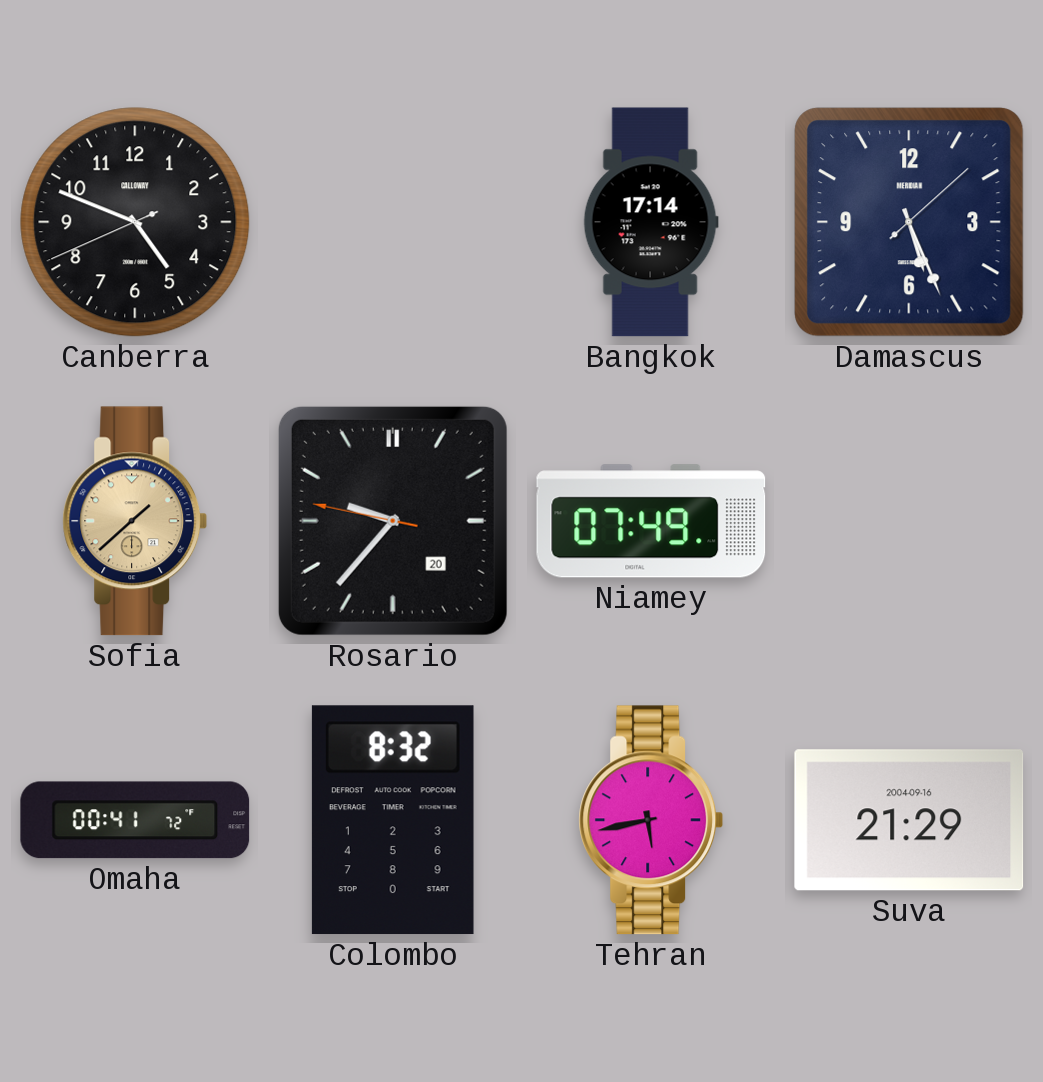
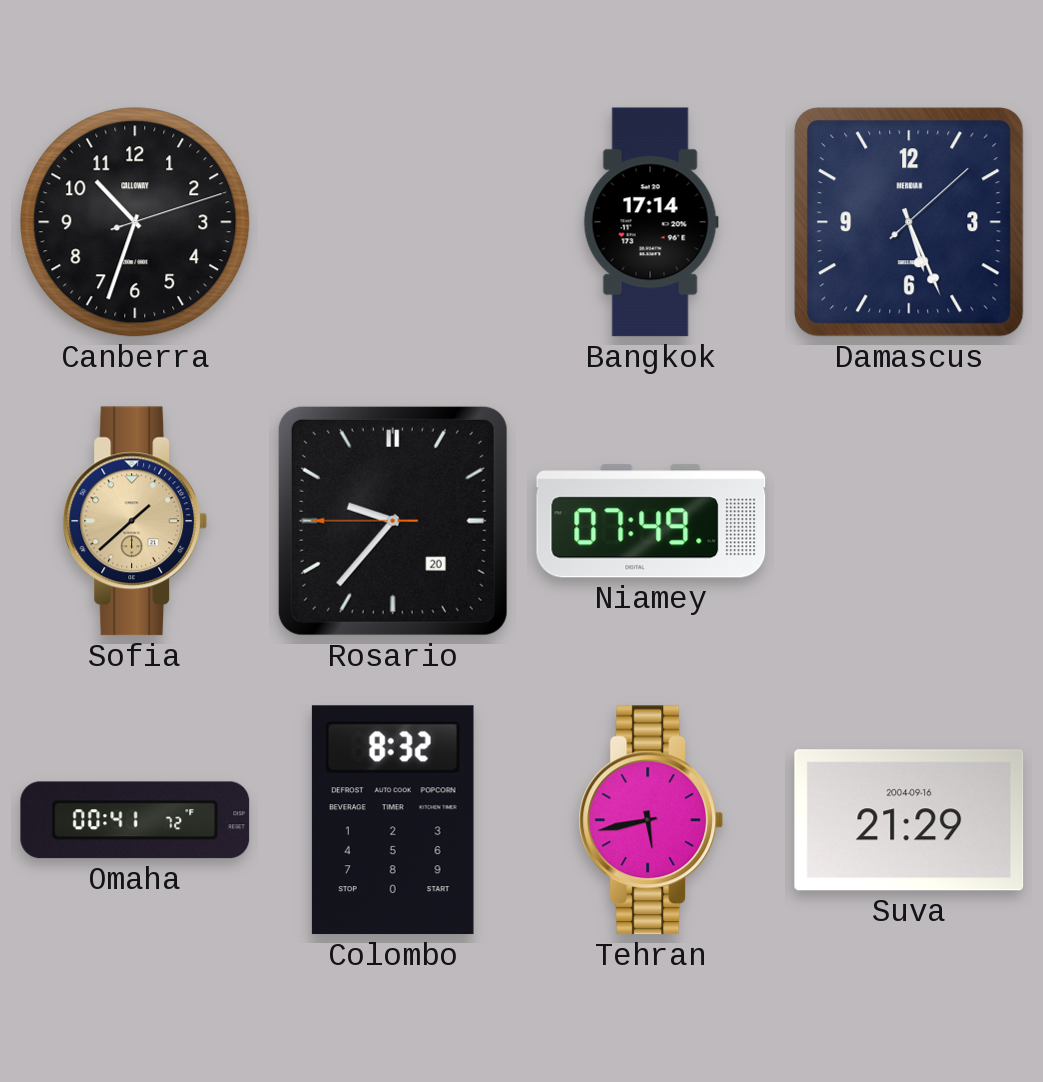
Canberra: 4:48 -> 10:33 (135, 222)
Rosario: 9:36:47 -> 9:36:45 (393, 521)
